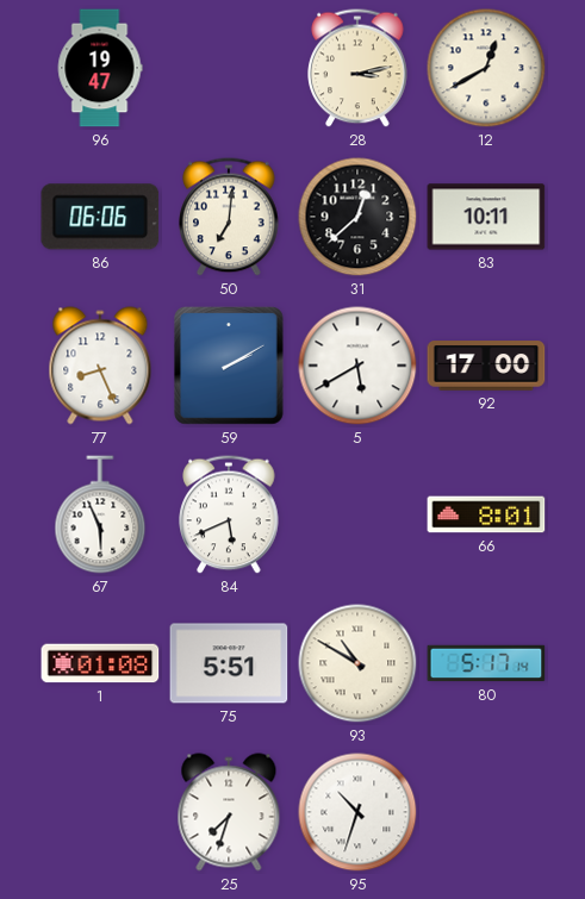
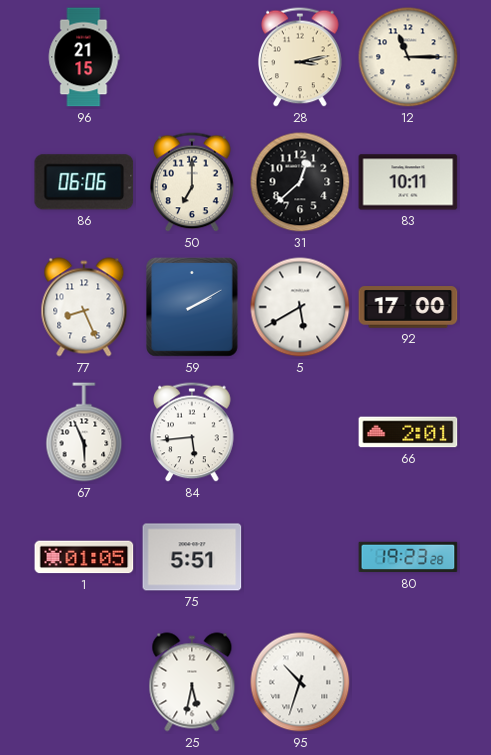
96: 19:47 -> 21:15 (84, 57)
12: 12:40 -> 11:15 (408, 57)
50: 7:01 -> 7:00 (192, 182)
84: 5:41 -> 5:44 (192, 432)
66: 8:01 -> 2:01 (408, 432)
1: 01:08 -> 01:05 (84, 557)
93: 10:50 -> none (357, 663)
80: 5:17 -> 19:23 (408, 557)
25: 7:33 -> 5:32 (192, 682)
